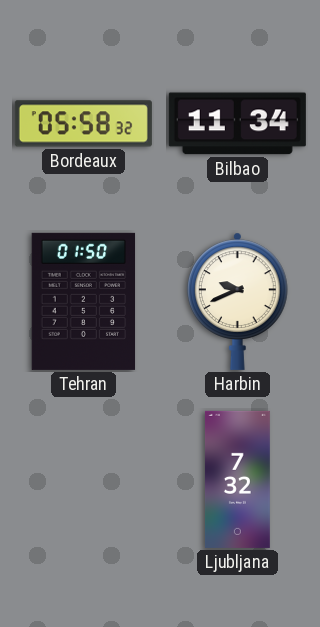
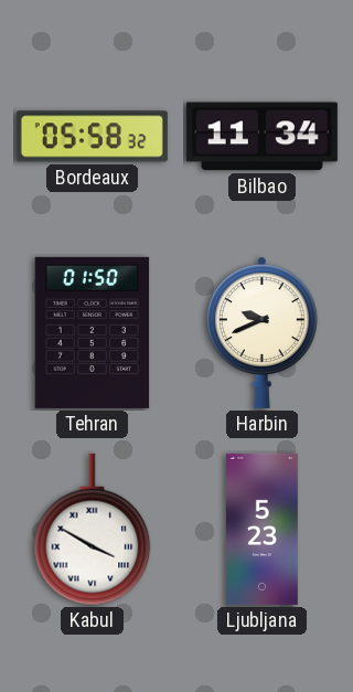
Kabul: none -> 3:50 (93, 530)
Ljubljana: 7:32 -> 5:23 (261, 529)
